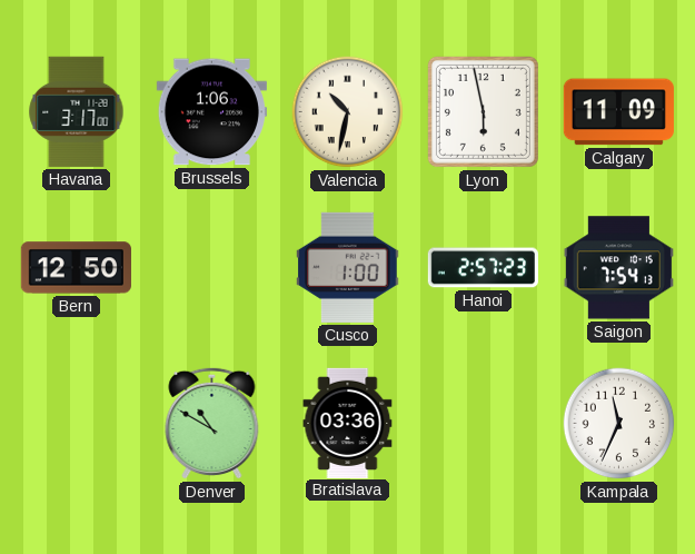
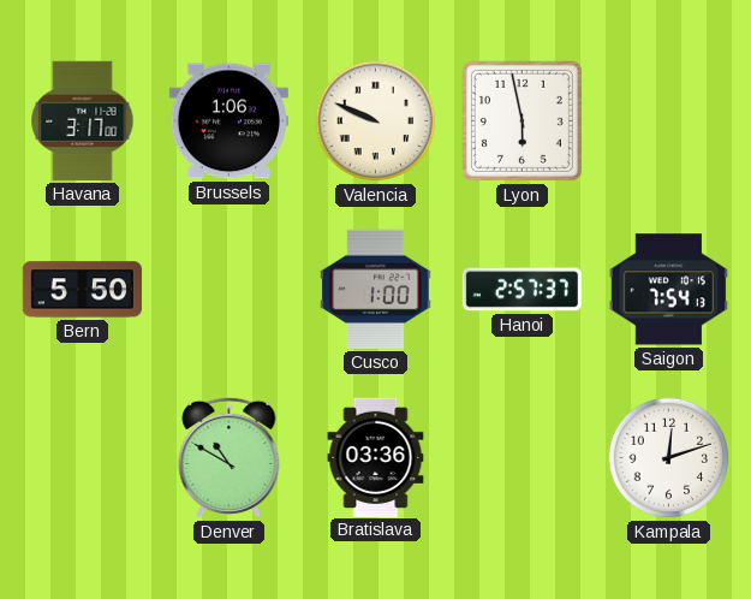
Valencia: 10:32 -> 9:49 (376, 121)
Calgary: 11:09 -> none (618, 112)
Bern: 12:50 -> 5:50 (82, 290)
Hanoi: 2:57:23 -> 2:57:37 (521, 290)
Kampala: 11:34 -> 12:12 (669, 458)
